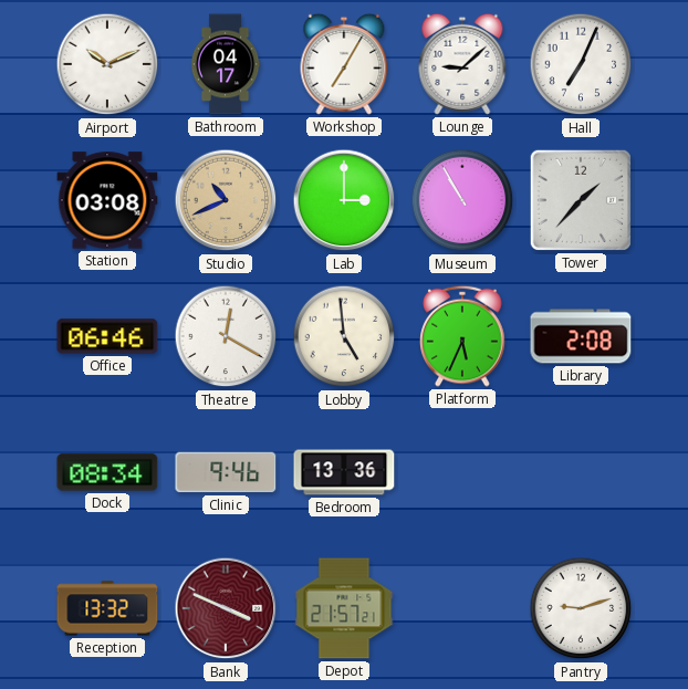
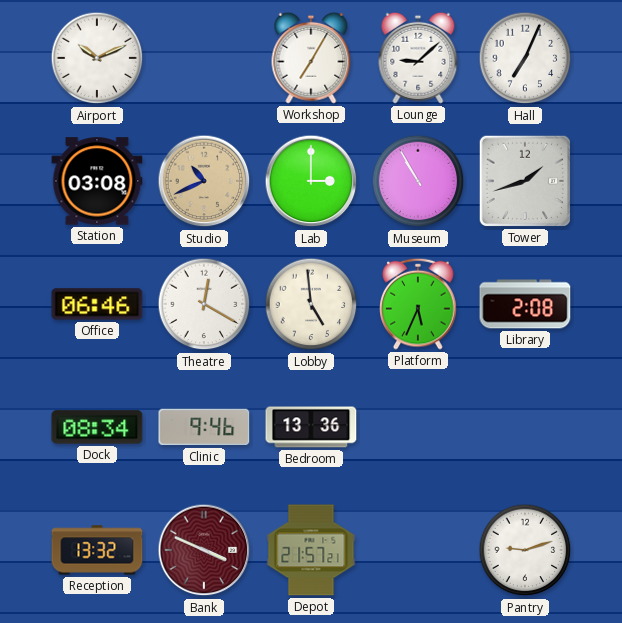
Bathroom: 04:17 -> none (226, 64)
Tower: 1:37 -> 1:42 (525, 181)
